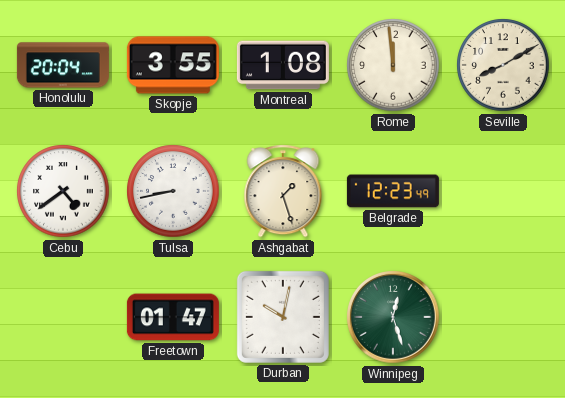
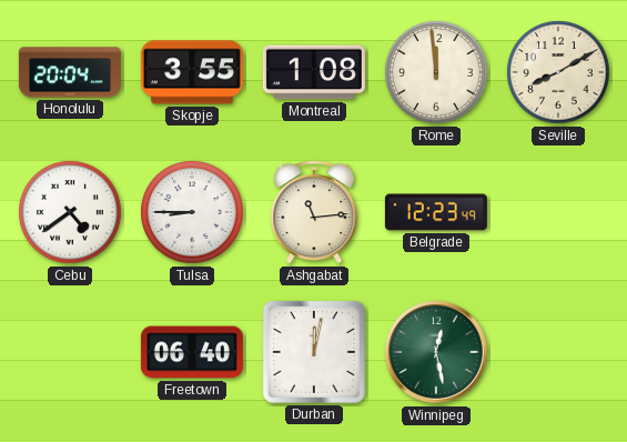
Tulsa: 8:43 -> 8:45 (192, 212)
Ashgabat: 1:27 -> 11:14 (314, 212)
Freetown: 01:47 -> 06:40 (192, 352)
Durban: 10:02 -> 12:02 (314, 352)
Winnipeg: 12:27 -> 12:28 (437, 353)
